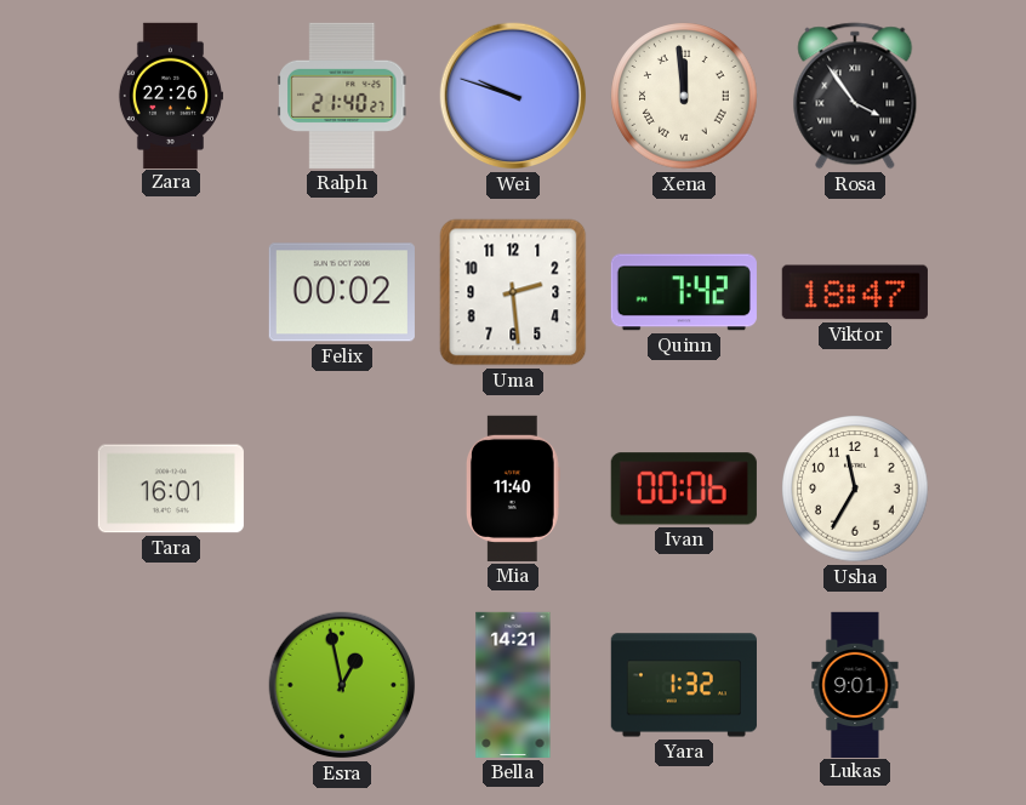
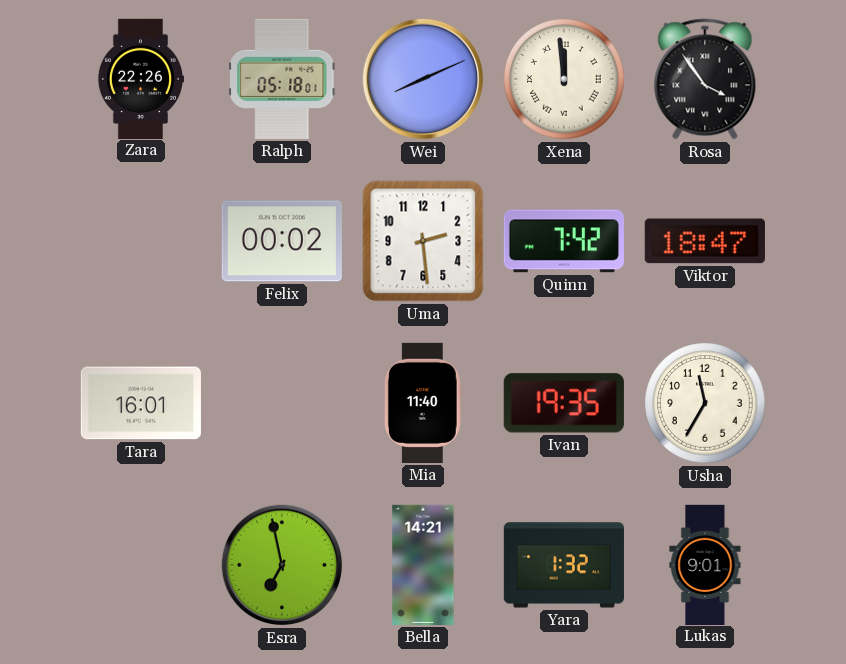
Ralph: 21:40 -> 05:18 (282, 79)
Wei: 9:48 -> 8:11 (423, 79)
Ivan: 00:06 -> 19:35 (564, 403)
Esra: 12:58 -> 6:58 (282, 565)
